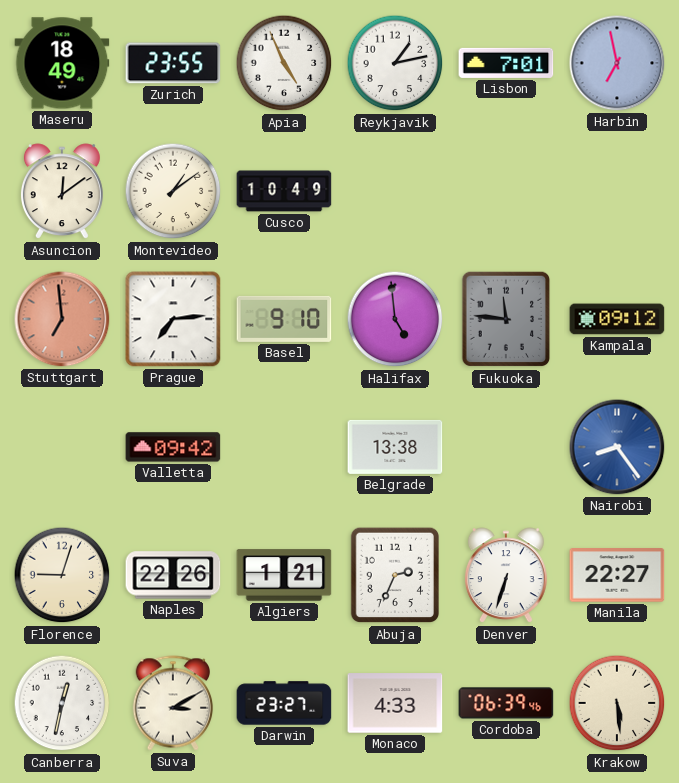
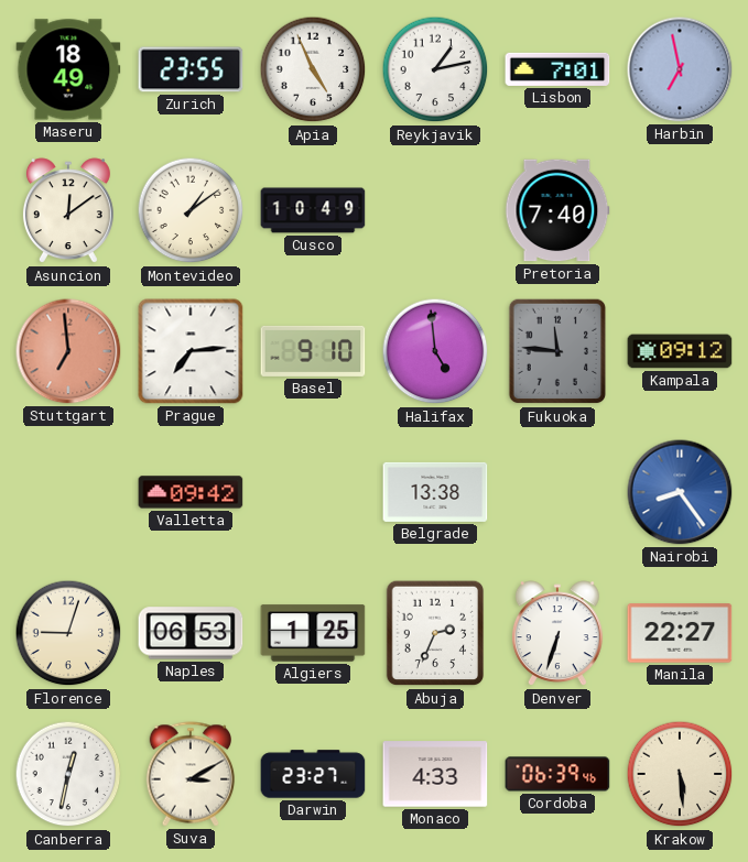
Pretoria: none -> 7:40 (557, 210)
Naples: 22:26 -> 06:53 (191, 633)
Algiers: 1:21 -> 1:25 (313, 633)
